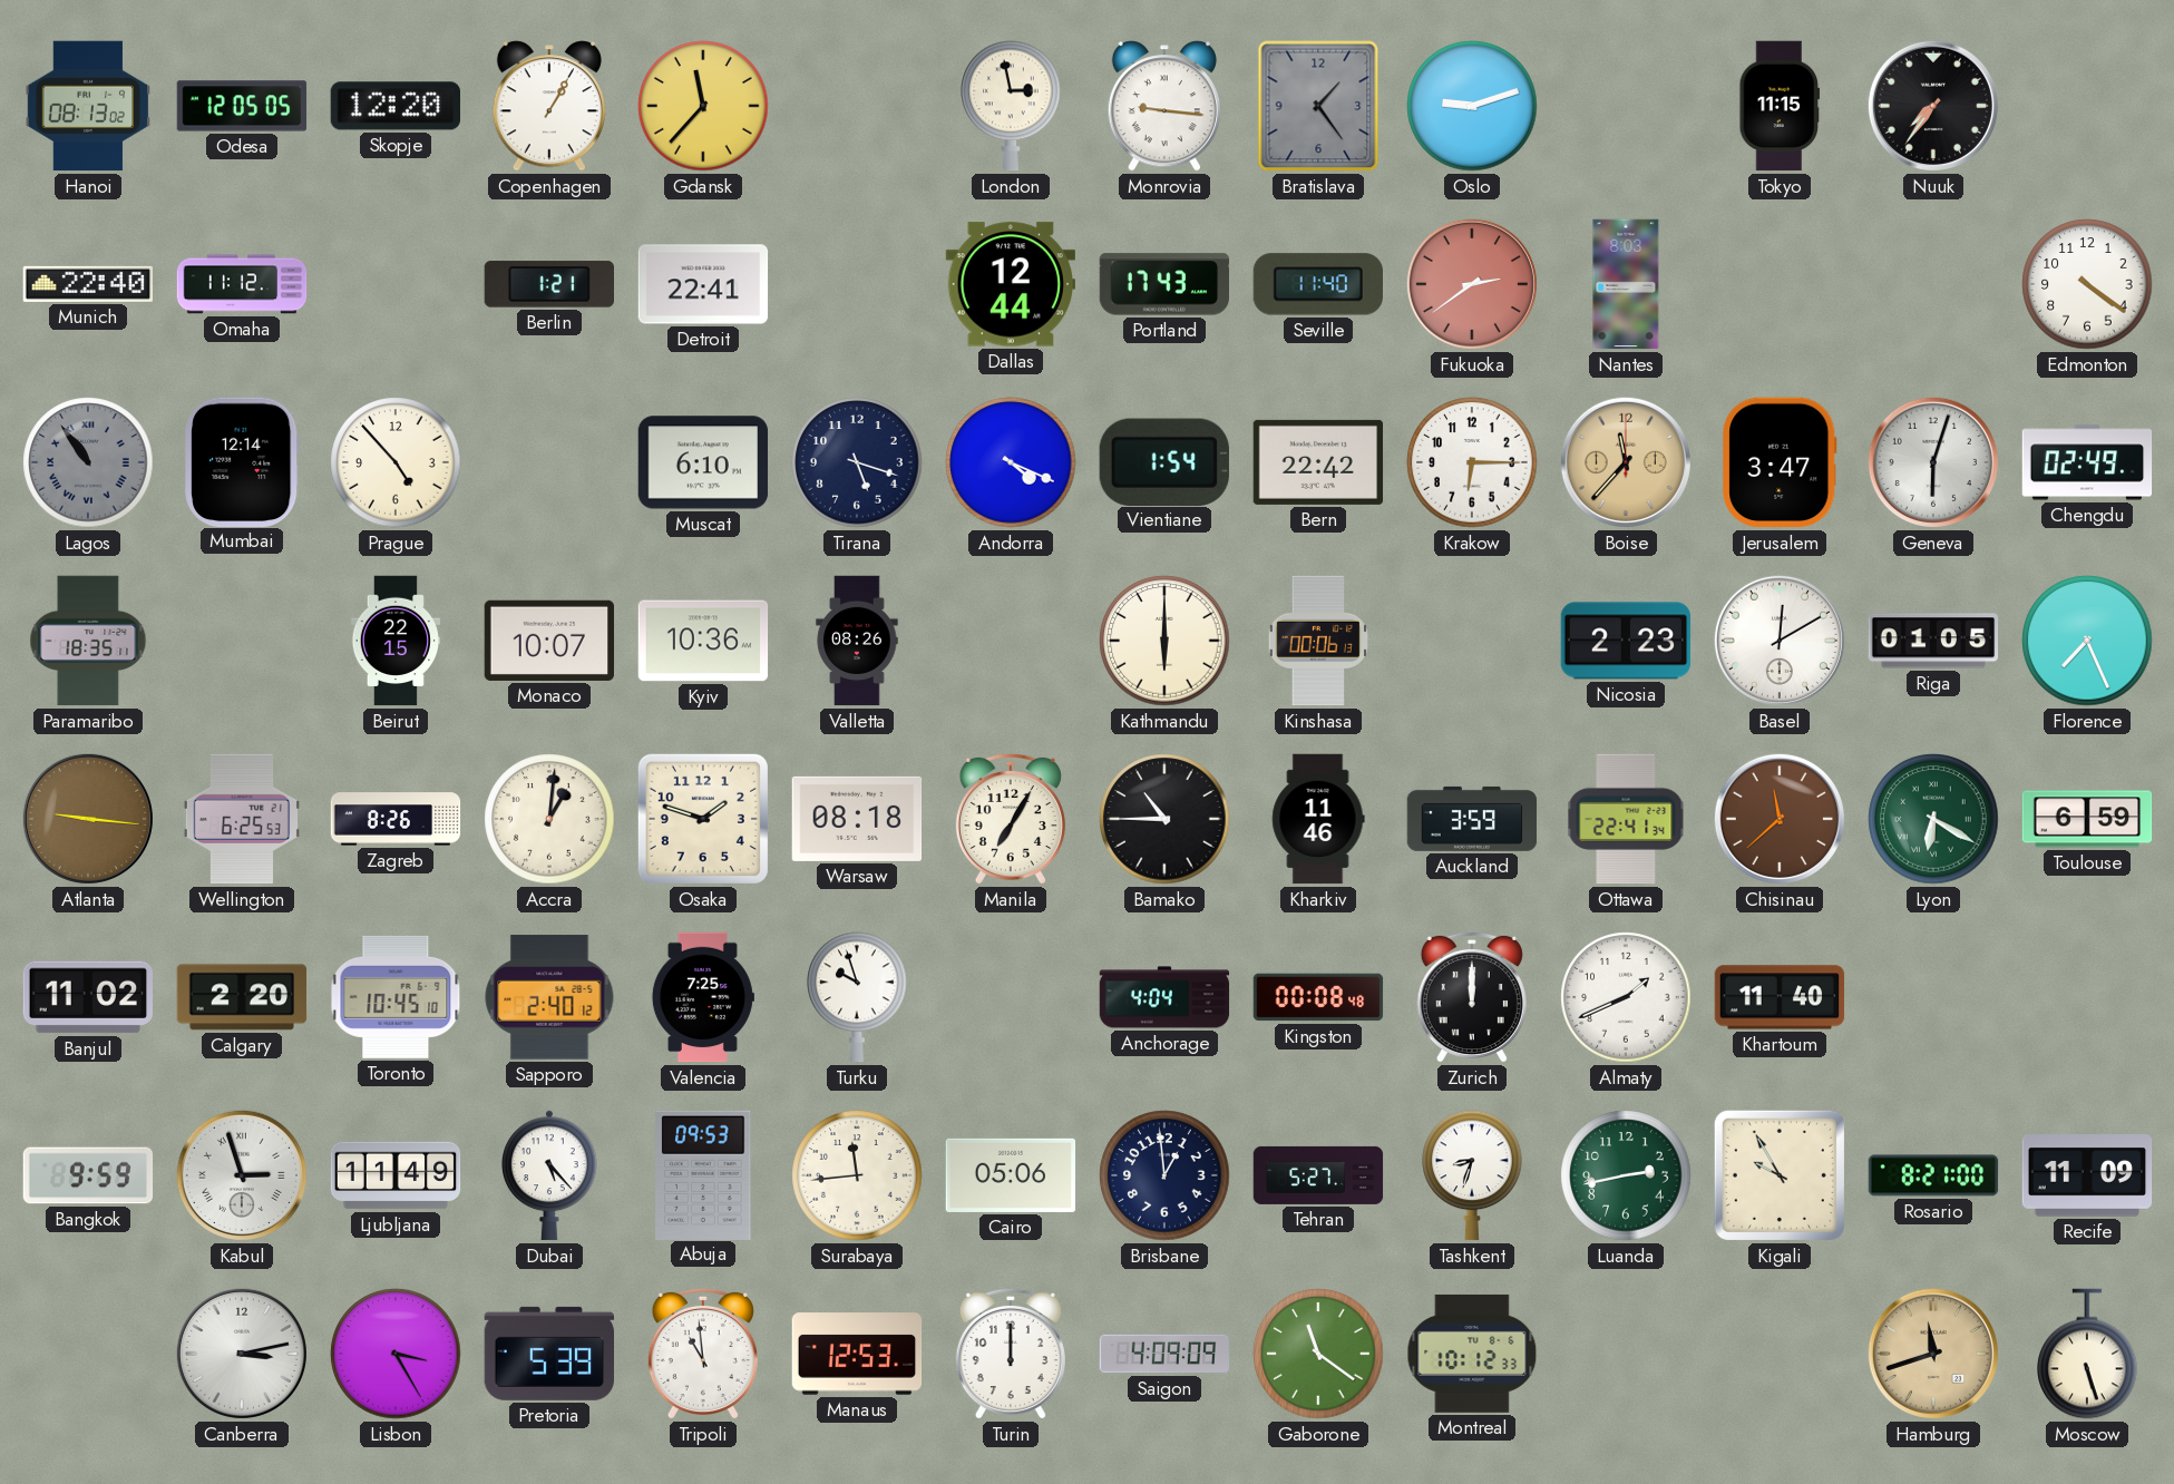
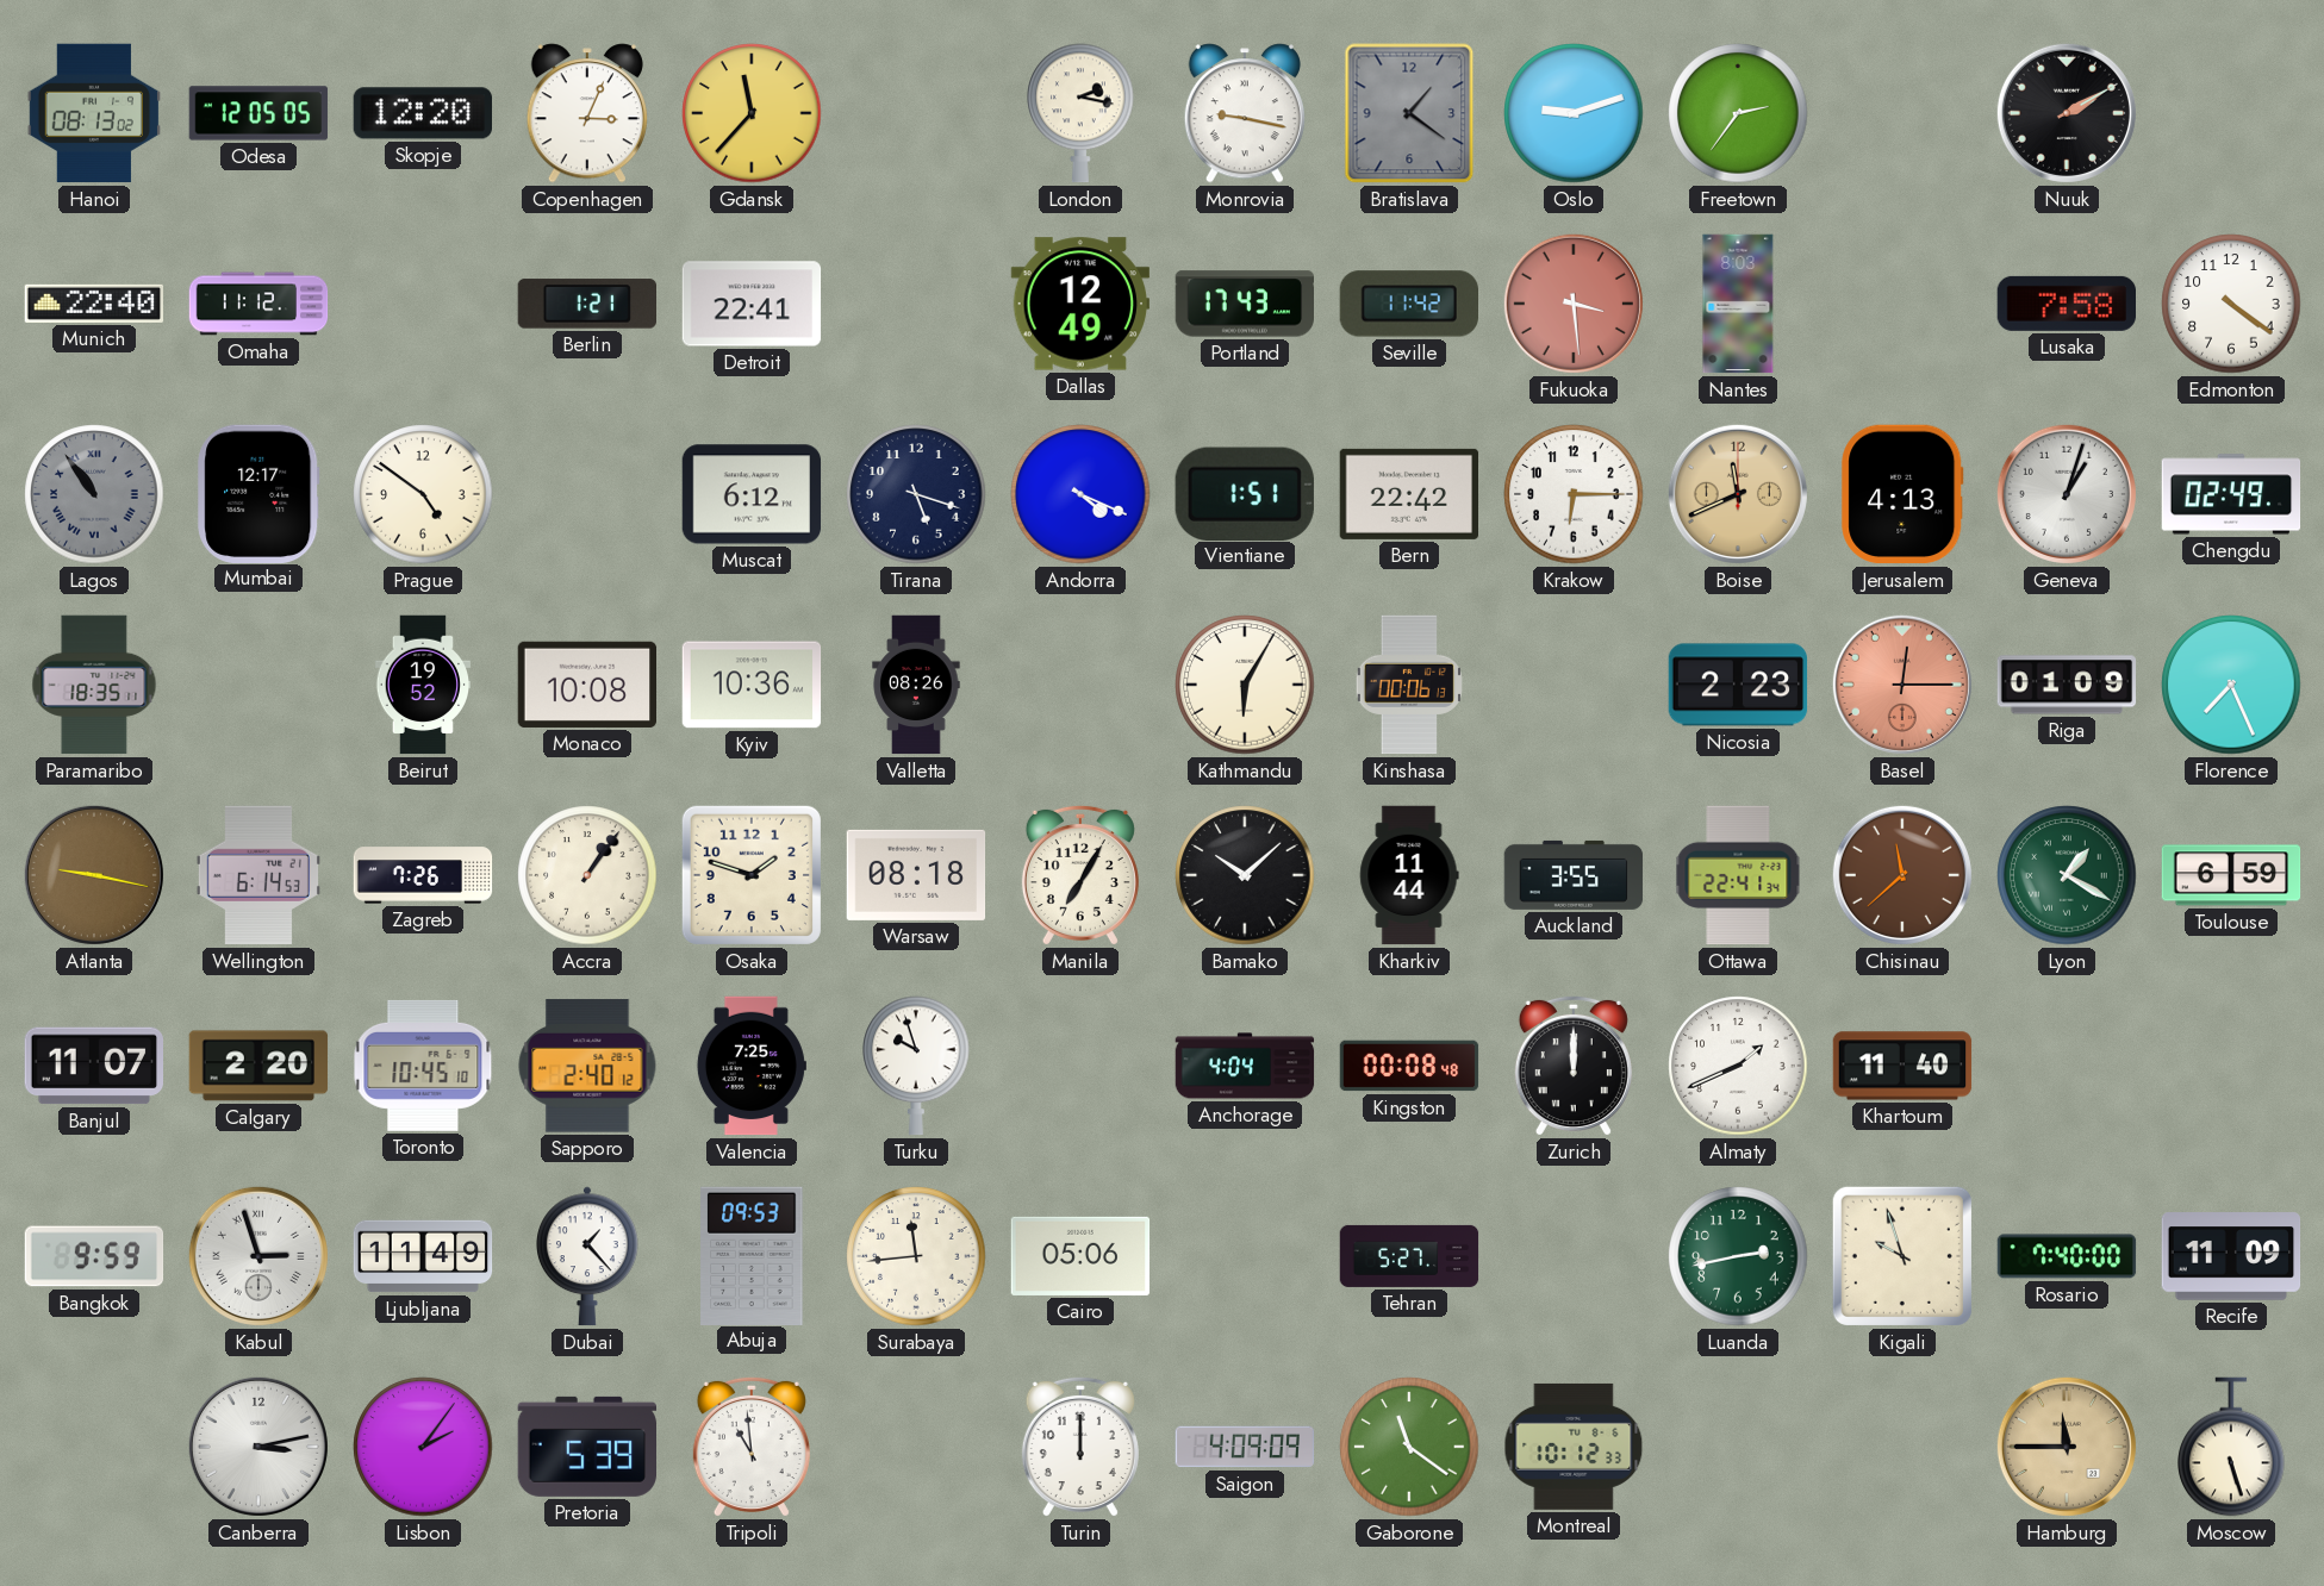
Copenhagen: 1:05 -> 3:04 (587, 113)
London: 2:58 -> 2:17 (1080, 113)
Monrovia: 9:16 -> 9:17 (1245, 113)
Bratislava: 1:24 -> 1:21 (1409, 113)
Freetown: none -> 2:36 (1738, 113)
Tokyo: 11:15 -> none (1780, 106)
Nuuk: 7:36 -> 2:10 (2067, 113)
Dallas: 12:44 -> 12:49 (1079, 304)
Seville: 11:40 -> 11:42 (1408, 304)
Fukuoka: 2:39 -> 3:29 (1574, 304)
Lusaka: none -> 7:58 (2066, 304)
Mumbai: 12:14 -> 12:17 (258, 493)
Prague: 4:53 -> 4:51 (423, 494)
Muscat: 6:10 -> 6:12 (752, 494)
Vientiane: 1:54 -> 1:51 (1245, 493)
Boise: 11:37 -> 11:41 (1738, 494)
Jerusalem: 3:47 -> 4:13 (1902, 494)
Geneva: 6:03 -> 1:03 (2067, 494)
Beirut: 22:15 -> 19:52 (422, 685)
Monaco: 10:07 -> 10:08 (587, 685)
Kathmandu: 6:00 -> 6:05 (1245, 685)
Basel: 12:10 -> 12:15 (1902, 685)
Basel dial: white -> salmon (1902, 685)
Riga: 01:05 -> 01:09 (2067, 685)
Atlanta: 9:16 -> 9:17 (94, 875)
Wellington: 6:25 -> 6:14 (258, 875)
Zagreb: 8:26 -> 7:26 (423, 875)
Accra: 1:01 -> 1:06 (587, 875)
Bamako: 10:45 -> 10:08 (1245, 875)
Kharkiv: 11:46 -> 11:44 (1409, 875)
Auckland: 3:59 -> 3:55 (1574, 875)
Lyon: 6:20 -> 1:20 (2067, 875)
Banjul: 11:02 -> 11:07 (93, 1066)
Dubai: 5:23 -> 1:23 (588, 1256)
Brisbane: 12:59 -> none (1164, 1175)
Tashkent: 8:33 -> none (1472, 1175)
Kigali: 9:55 -> 9:57 (1902, 1256)
Rosario: 8:21 -> 7:40 (2067, 1256)
Lisbon: 3:25 -> 2:06 (423, 1447)
Manaus: 12:53 -> none (857, 1354)
Hamburg: 11:42 -> 11:45 (2067, 1447)
